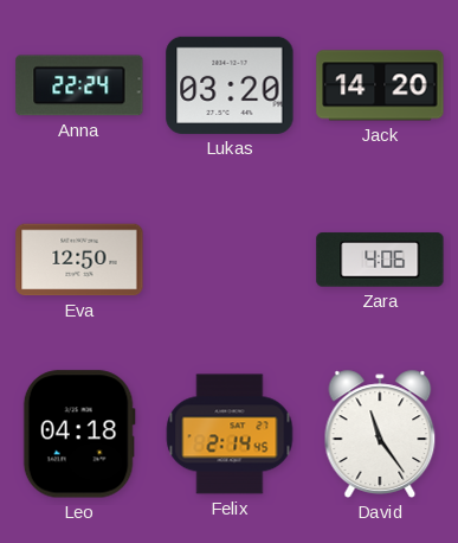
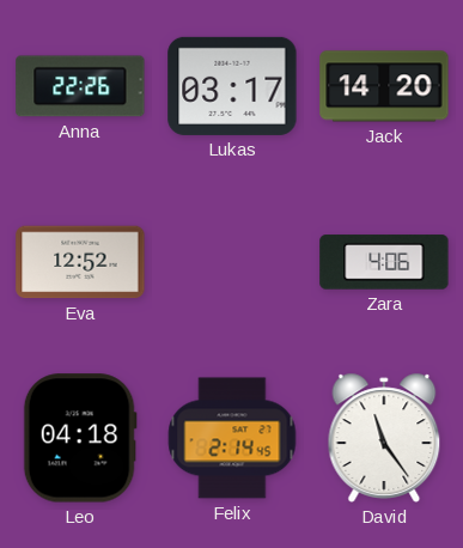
Anna: 22:24 -> 22:26 (80, 86)
Lukas: 03:20 -> 03:17 (232, 86)
Eva: 12:50 -> 12:52 (80, 262)
